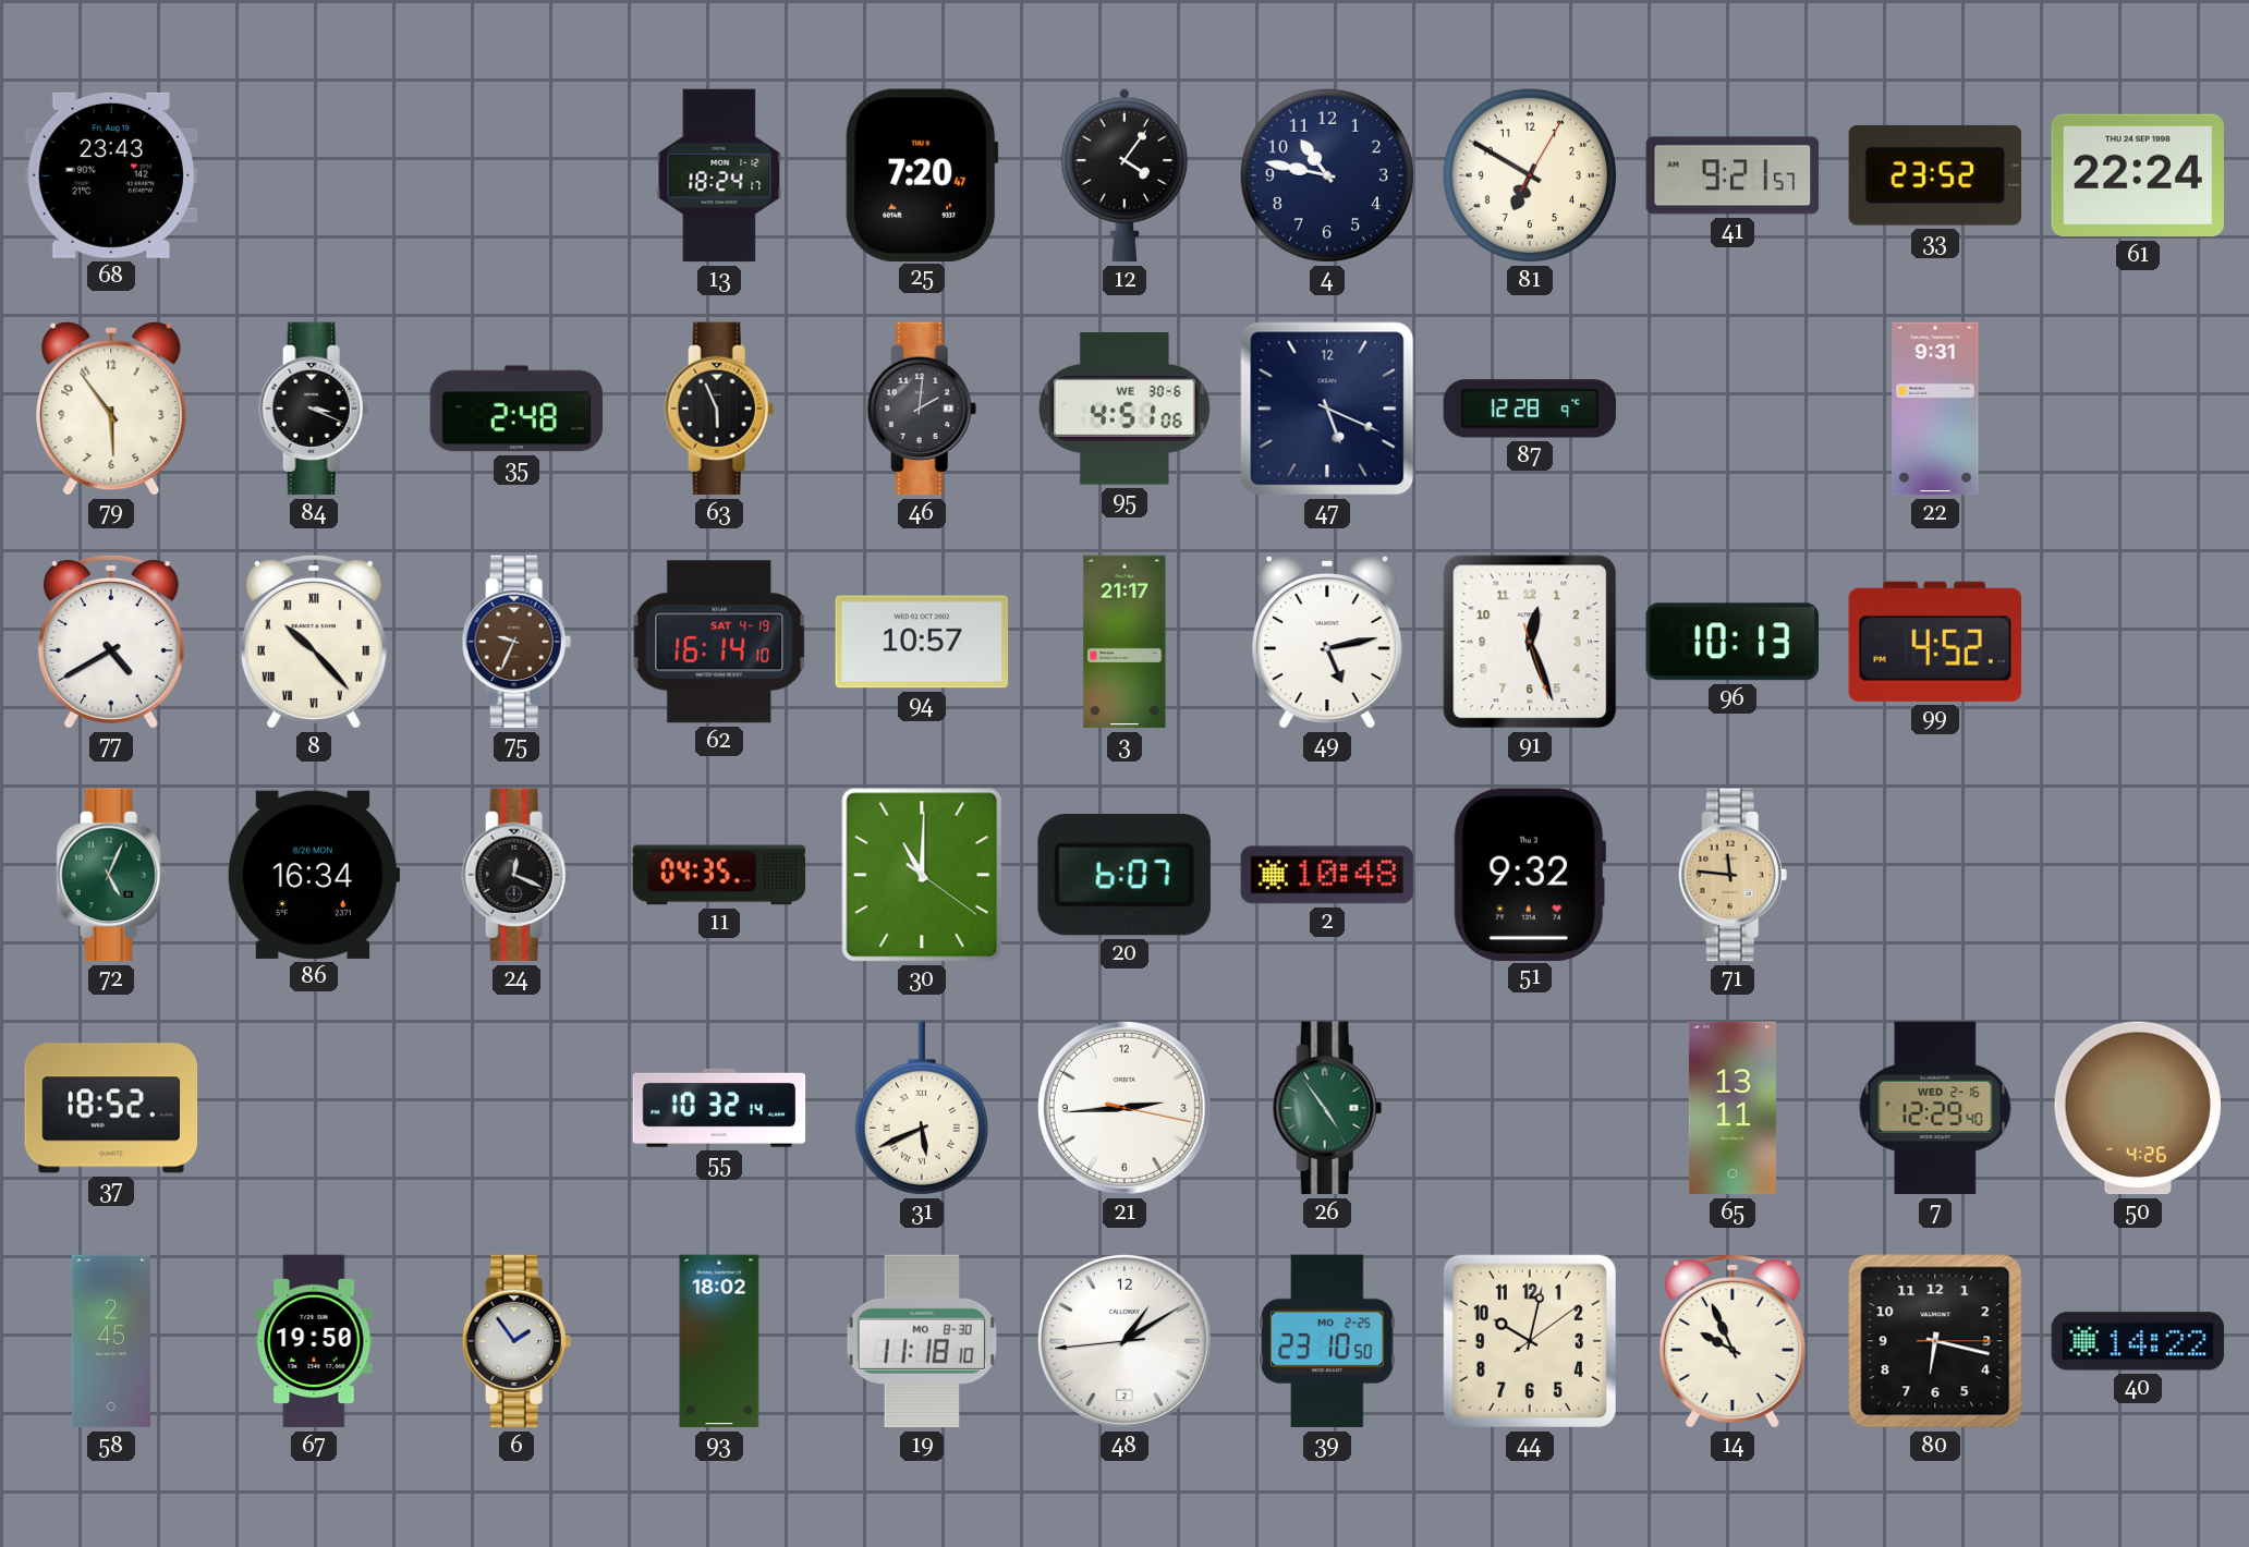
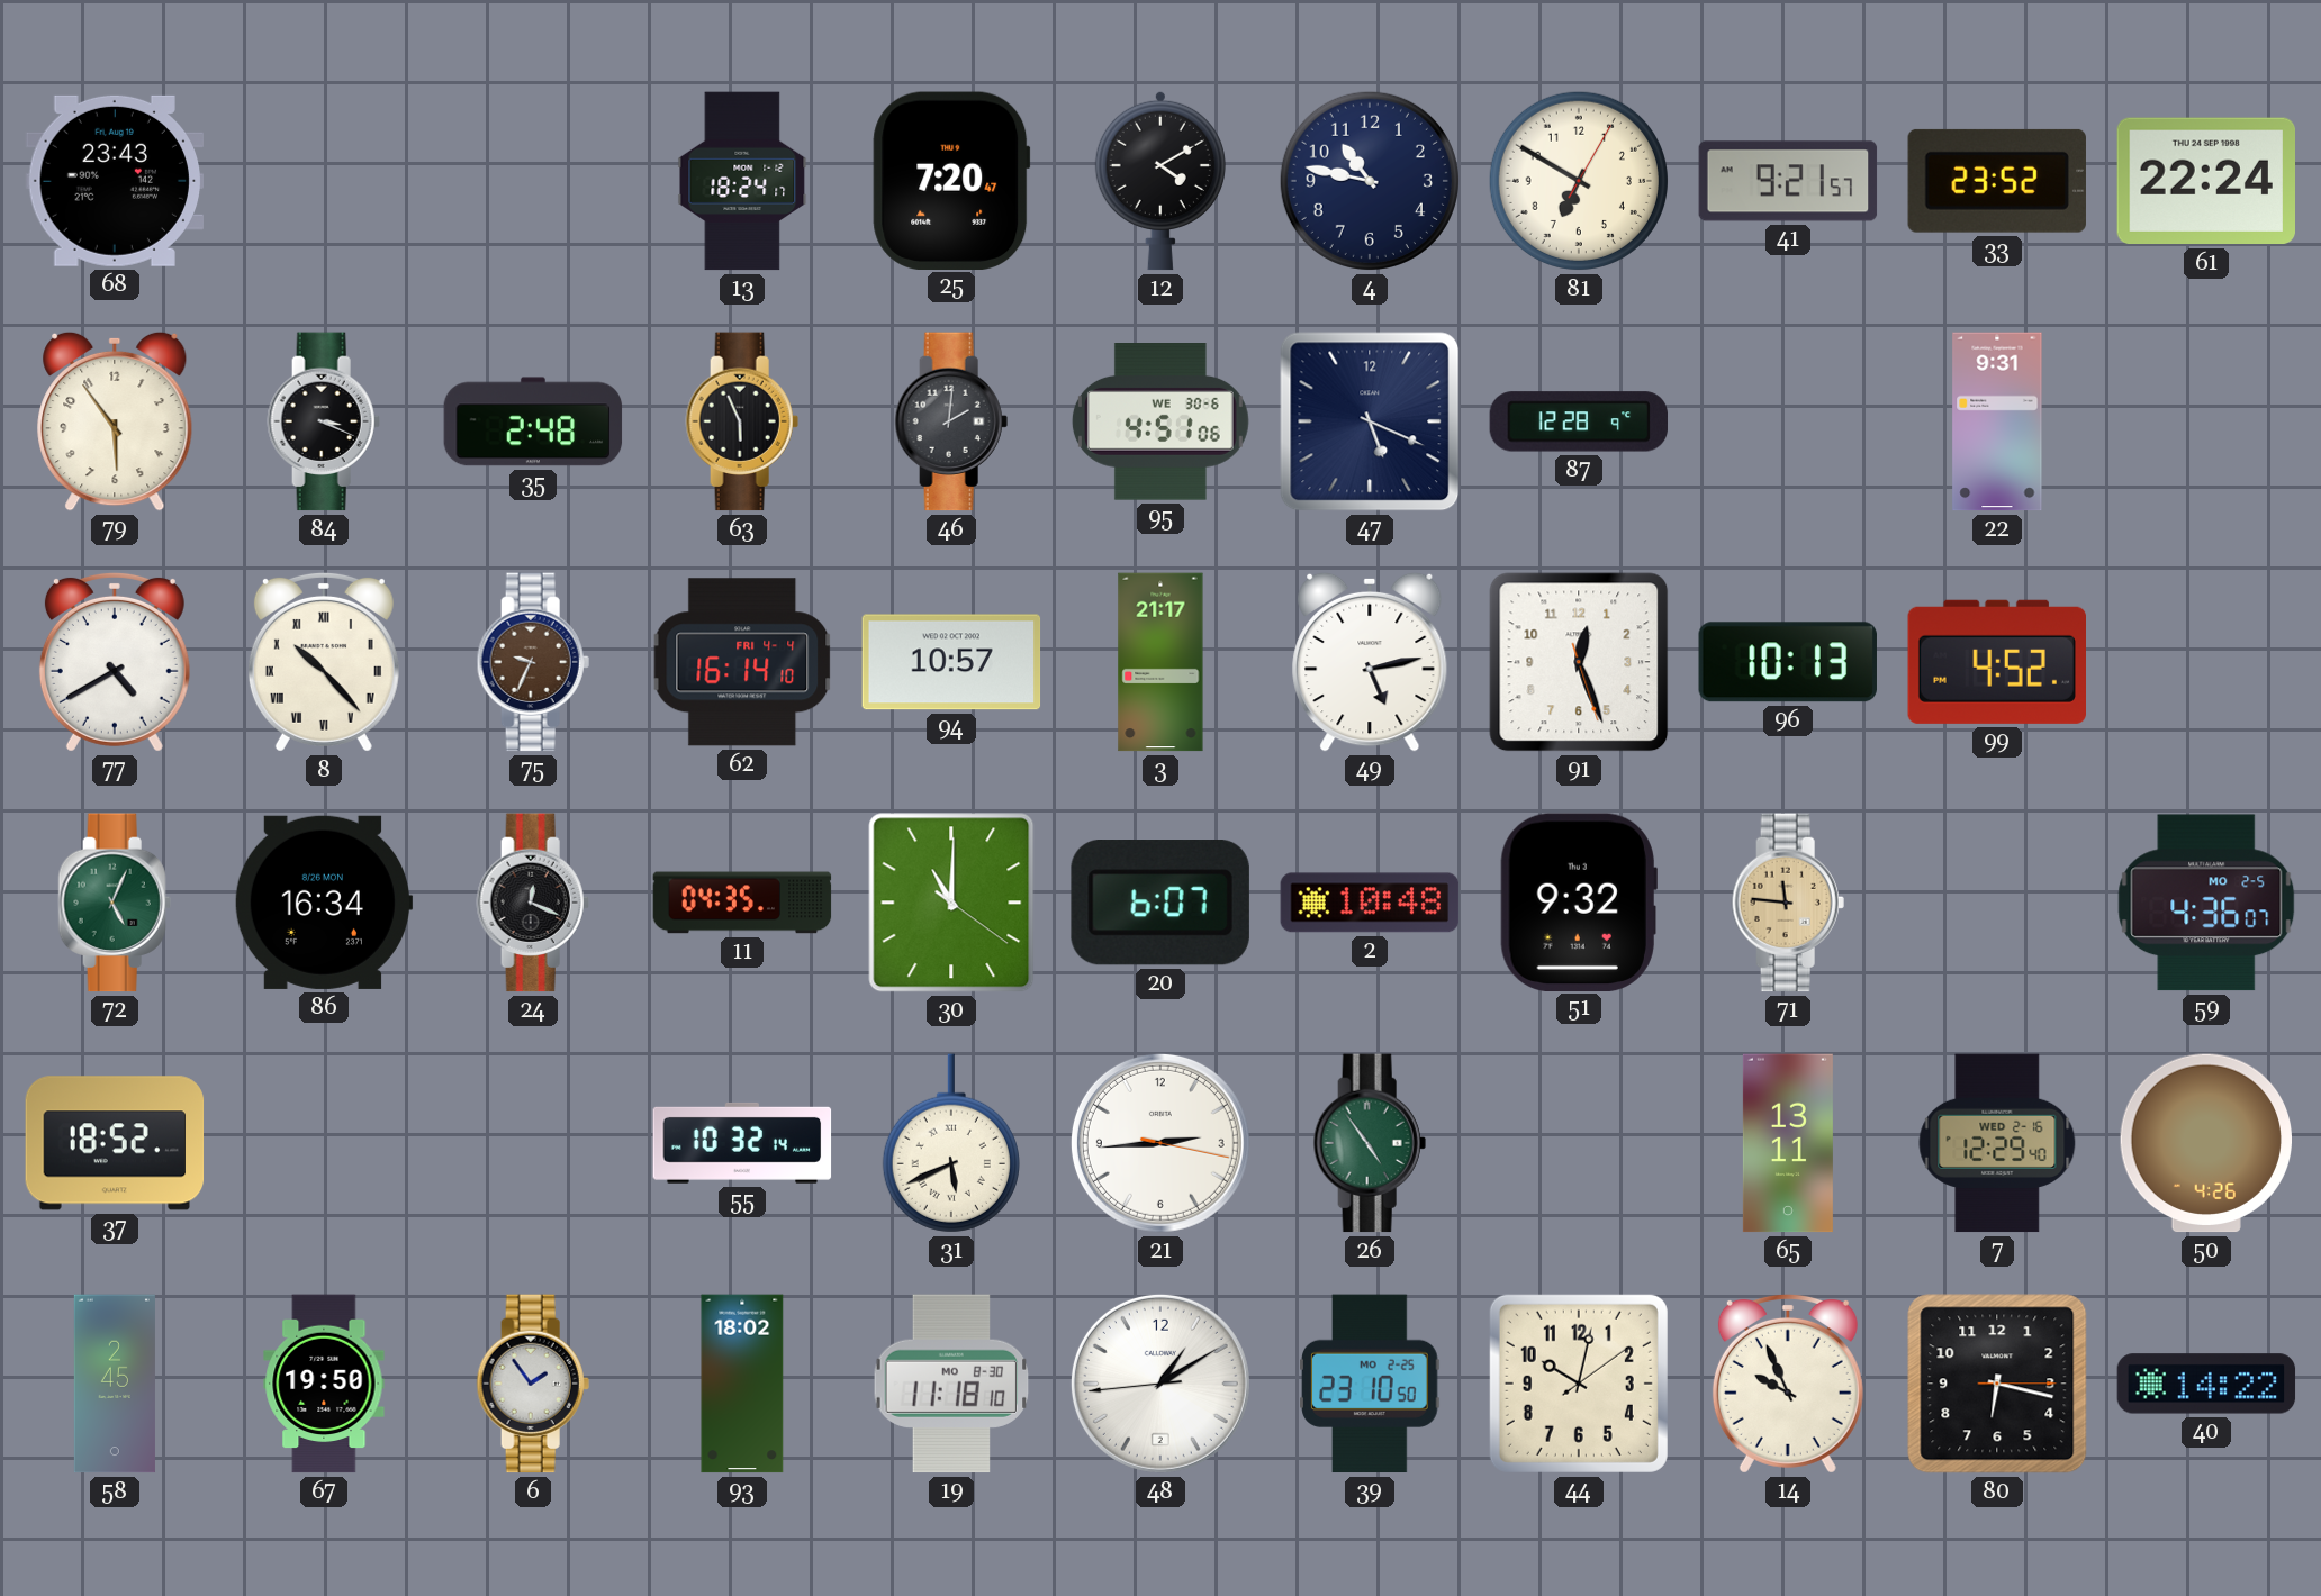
12: 4:06 -> 4:10 (1160, 181)
62 date: SAT 4-19 -> FRI 4-4 (742, 662)
59: none -> 4:36 (2206, 903)
